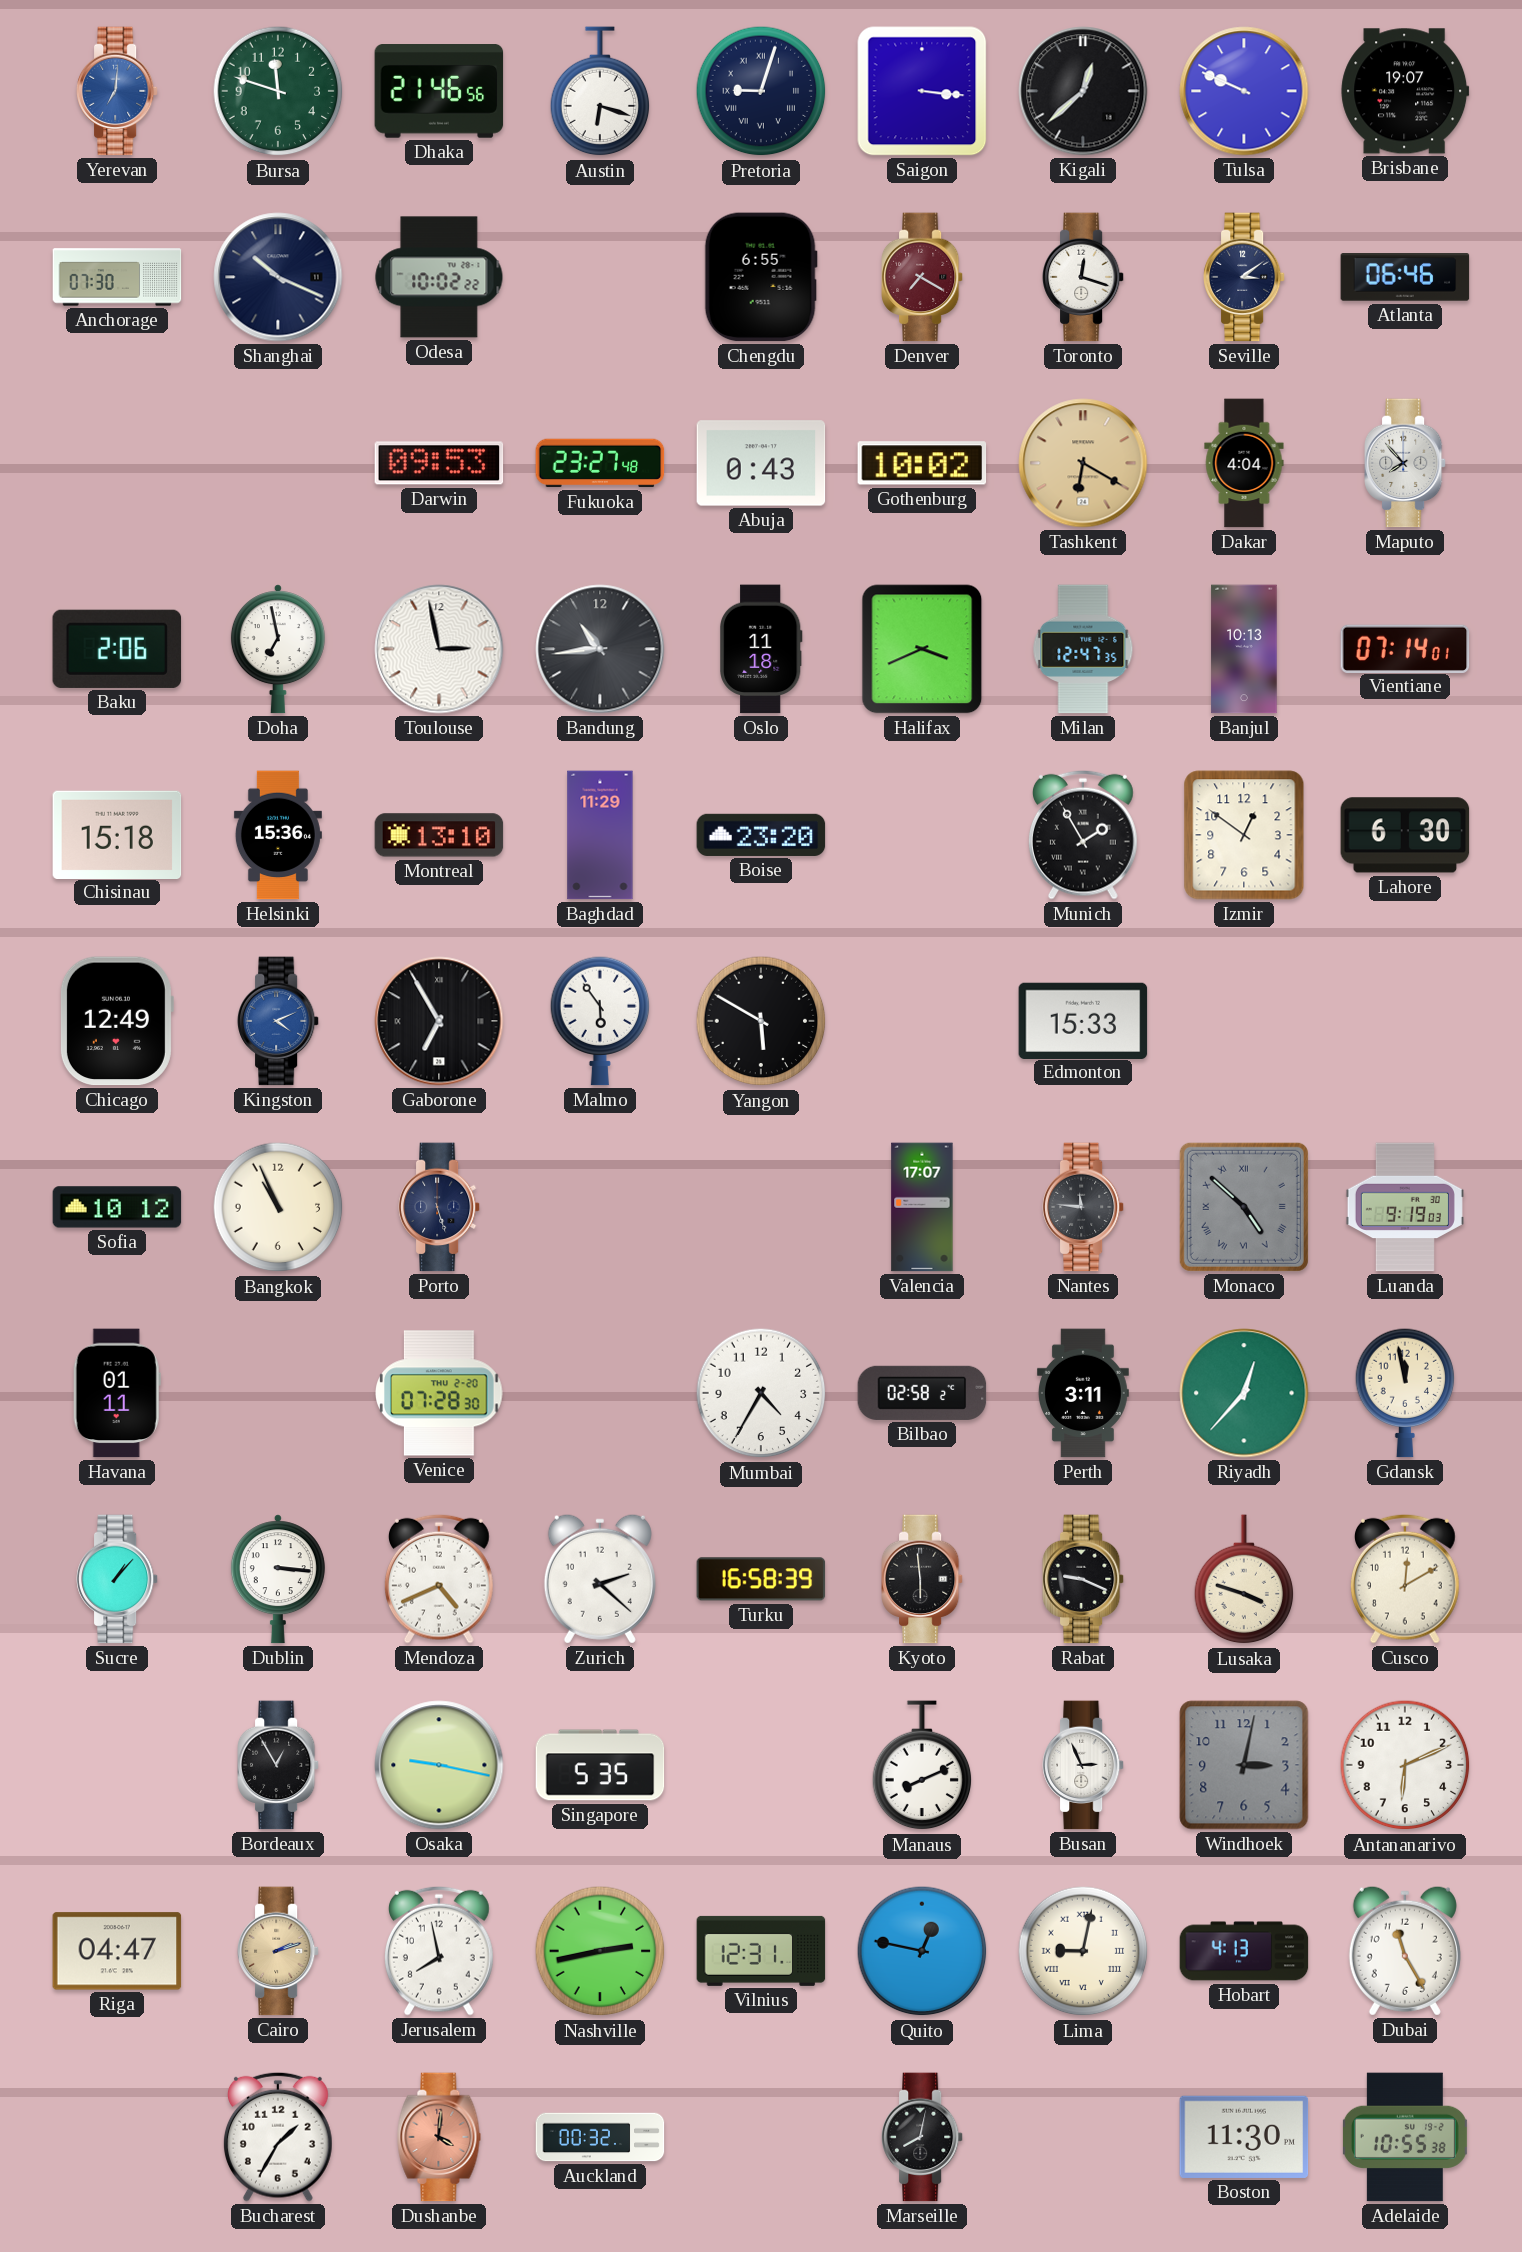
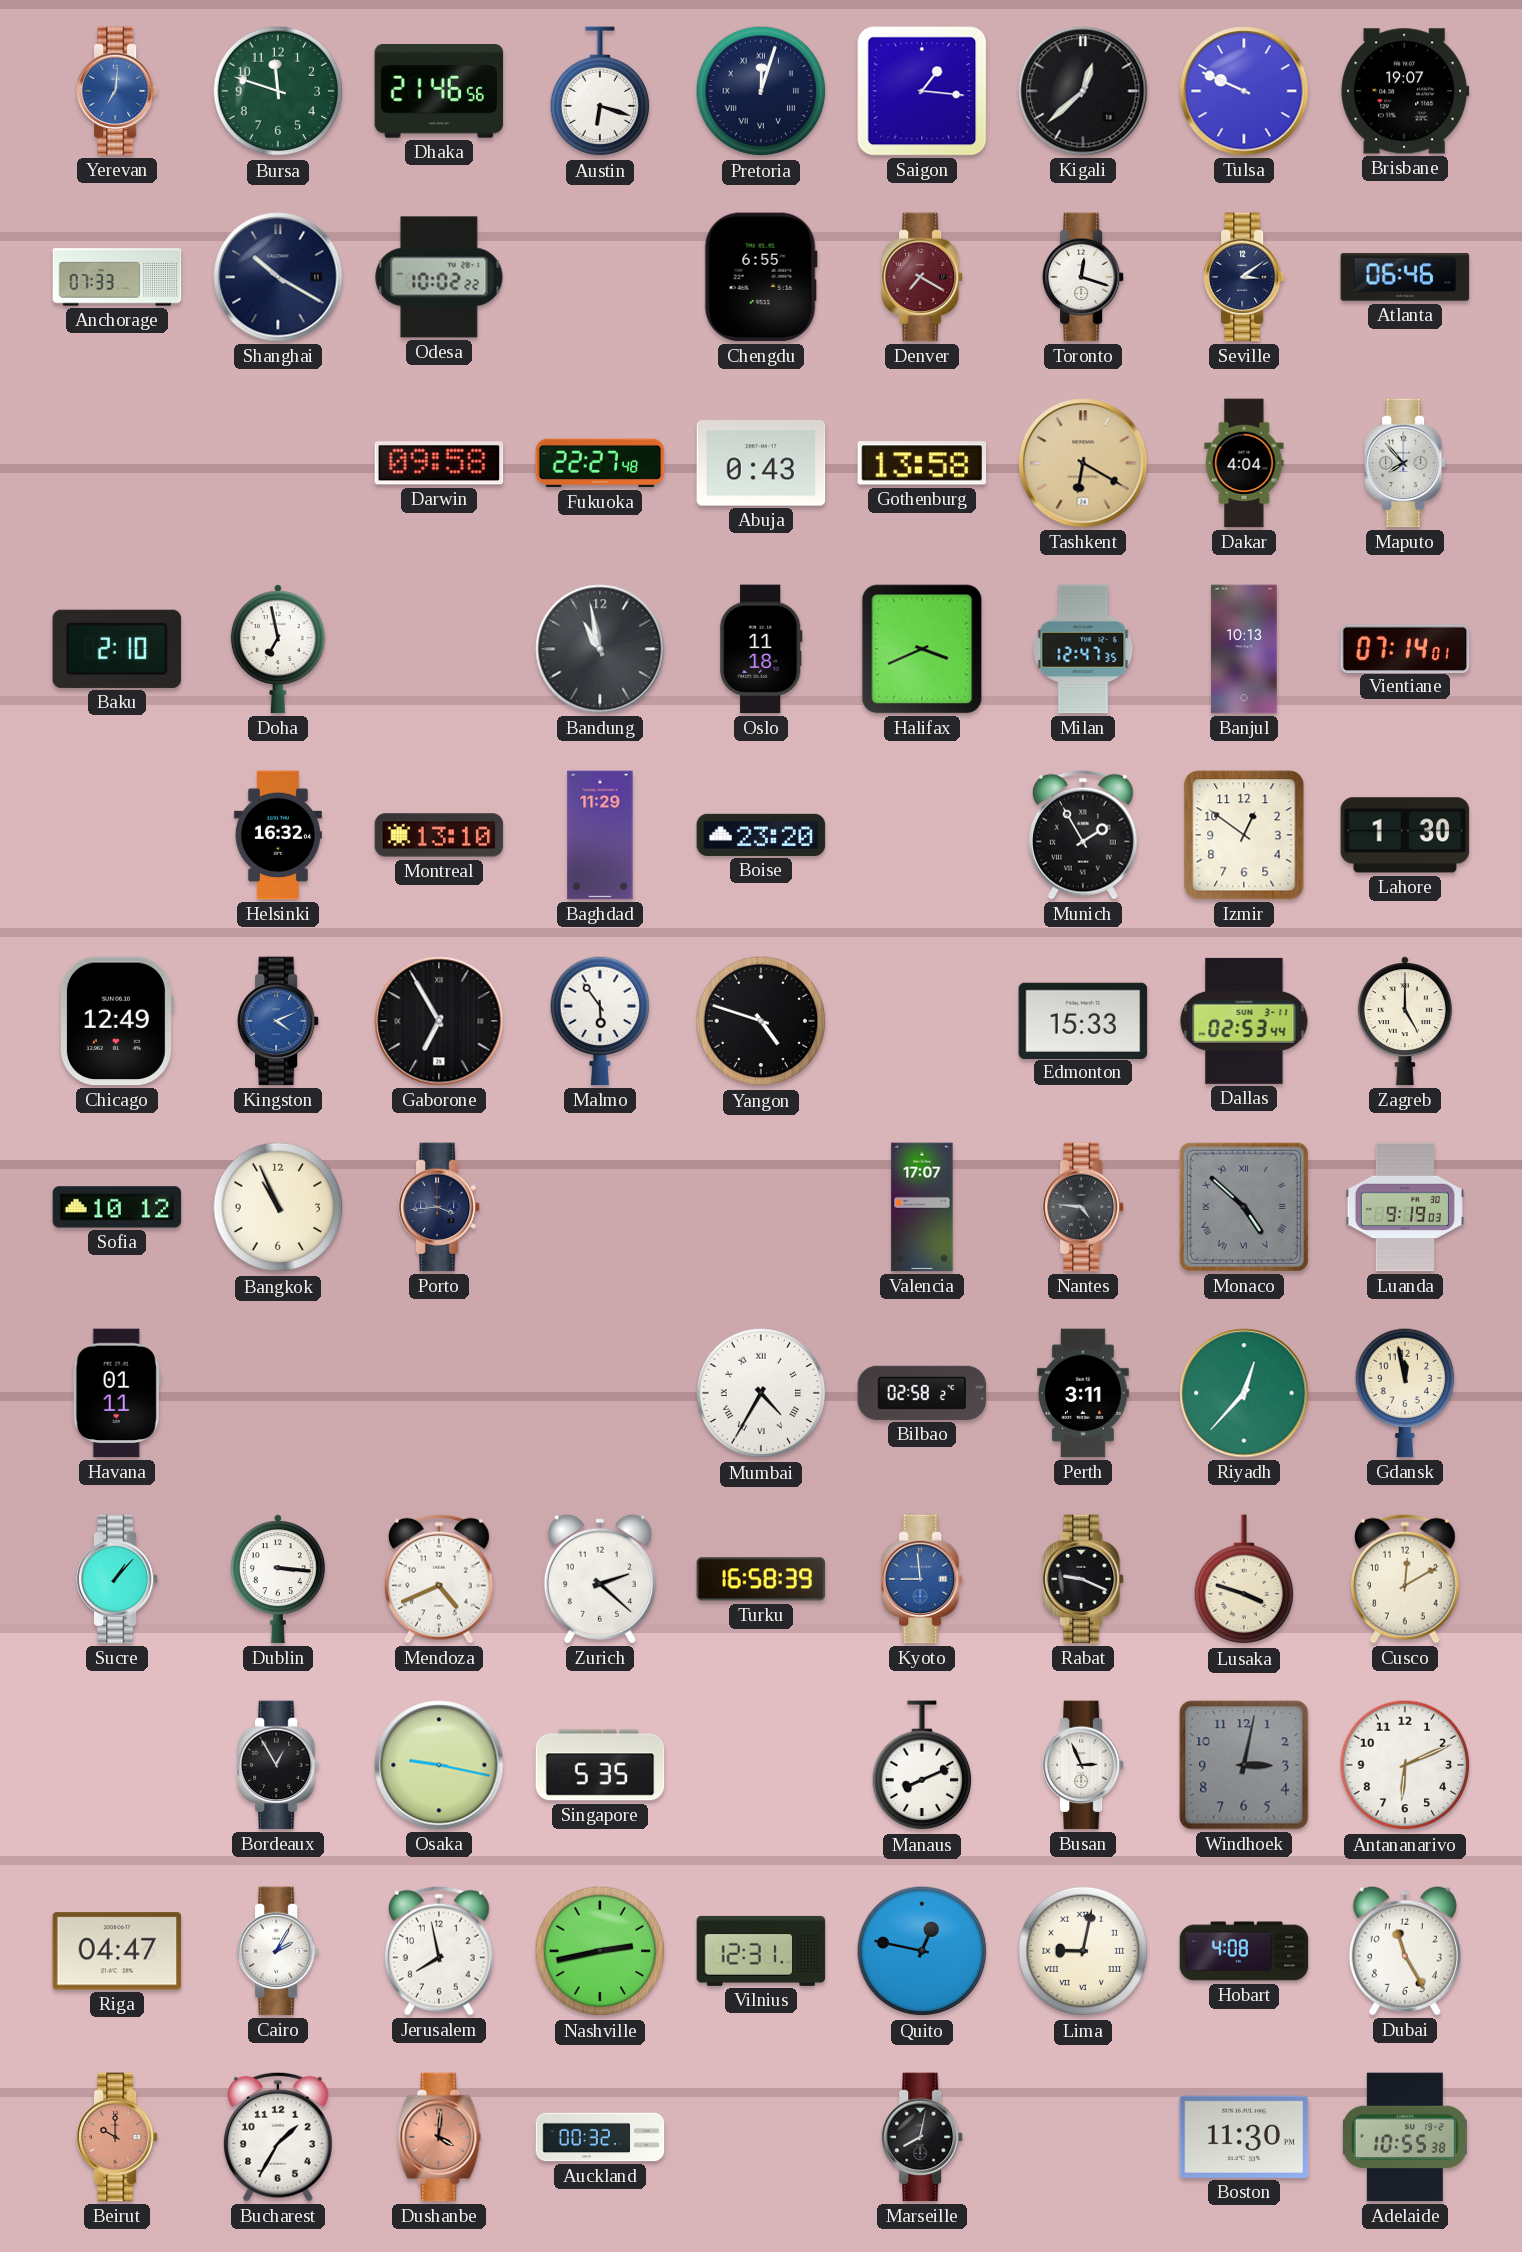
Pretoria: 9:03 -> 12:03 (761, 91)
Saigon: 3:16 -> 1:16 (922, 91)
Anchorage: 07:30 -> 07:33 (117, 277)
Shanghai: 10:19 -> 10:20 (278, 277)
Darwin: 09:53 -> 09:58 (439, 463)
Fukuoka: 23:27 -> 22:27 (600, 463)
Gothenburg: 10:02 -> 13:58 (922, 463)
Baku: 2:06 -> 2:10 (117, 649)
Toulouse: 2:58 -> none (439, 649)
Bandung: 10:44 -> 10:58 (600, 649)
Chisinau: 15:18 -> none (117, 834)
Helsinki: 15:36 -> 16:32 (278, 835)
Lahore: 6:30 -> 1:30 (1405, 835)
Yangon: 5:50 -> 4:48 (761, 1021)
Dallas: none -> 02:53 (1244, 1021)
Zagreb: none -> 5:00 (1405, 1021)
Porto: 5:27 -> 3:44 (439, 1207)
Nantes: 11:46 -> 4:46 (1083, 1207)
Venice: 07:28 -> none (439, 1393)
Mumbai numerals: Arabic -> Roman (761, 1393)
Kyoto: 5:59 -> 8:59 (922, 1579)
Kyoto dial: black -> blue (922, 1579)
Cairo: 2:12 -> 2:05 (278, 1951)
Cairo dial: champagne -> white (278, 1951)
Hobart: 4:13 -> 4:08 (1244, 1951)
Beirut: none -> 10:00 (117, 2137)
